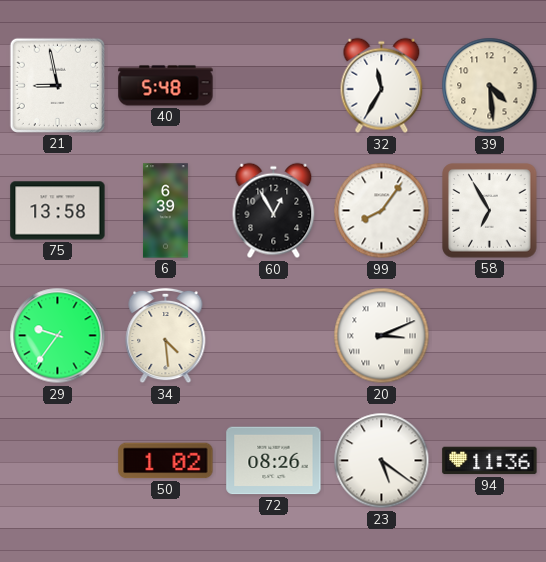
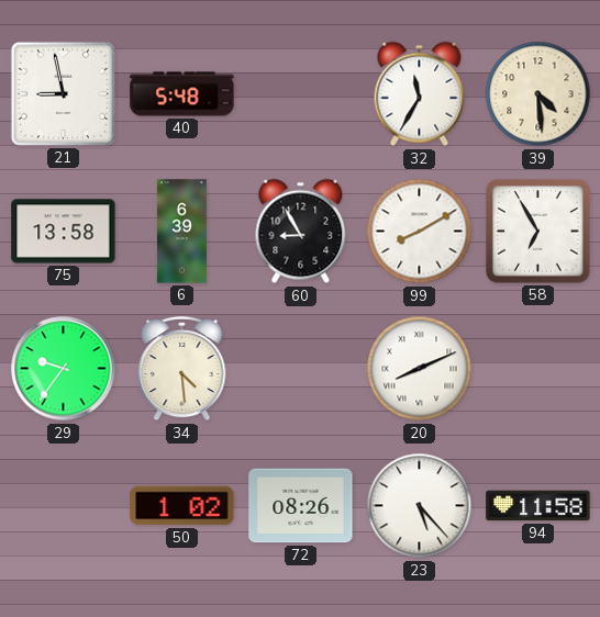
60: 12:55 -> 8:55 (301, 232)
99: 8:06 -> 8:10 (420, 232)
20: 3:11 -> 8:11 (420, 369)
23: 5:21 -> 5:23 (420, 506)
94: 11:36 -> 11:58 (538, 506)
